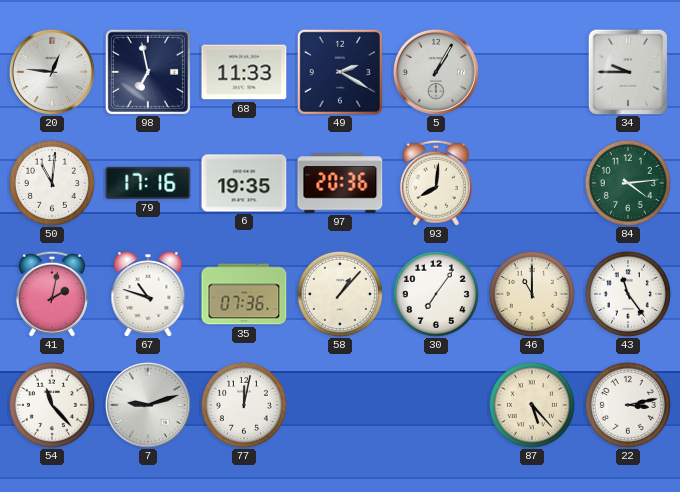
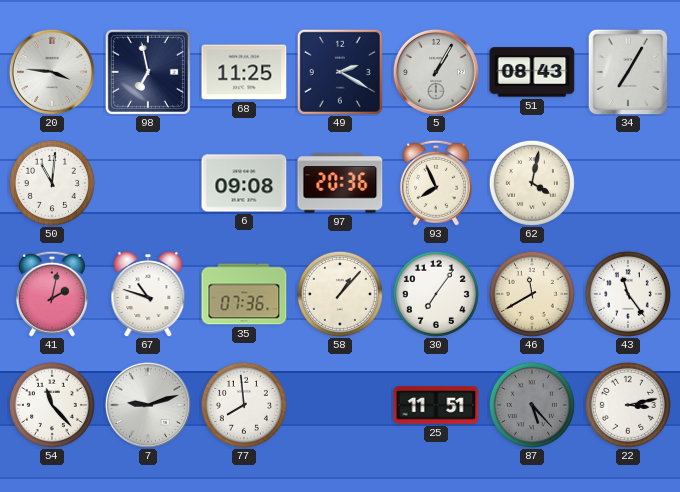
20: 12:46 -> 3:46 (52, 72)
68: 11:33 -> 11:25 (244, 72)
51: none -> 08:43 (532, 72)
34: 9:45 -> 7:05 (628, 72)
79: 17:16 -> none (148, 183)
6: 19:35 -> 09:08 (244, 183)
93: 8:01 -> 7:56 (436, 183)
62: none -> 4:02 (532, 183)
84: 4:14 -> none (628, 183)
46: 11:00 -> 11:40 (532, 294)
77: 12:02 -> 7:59 (244, 405)
25: none -> 11:51 (436, 405)
87 dial: cream -> grey (532, 405)
